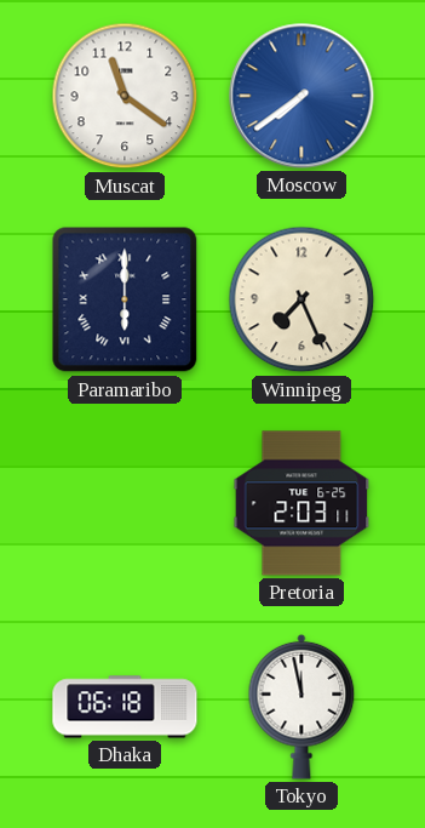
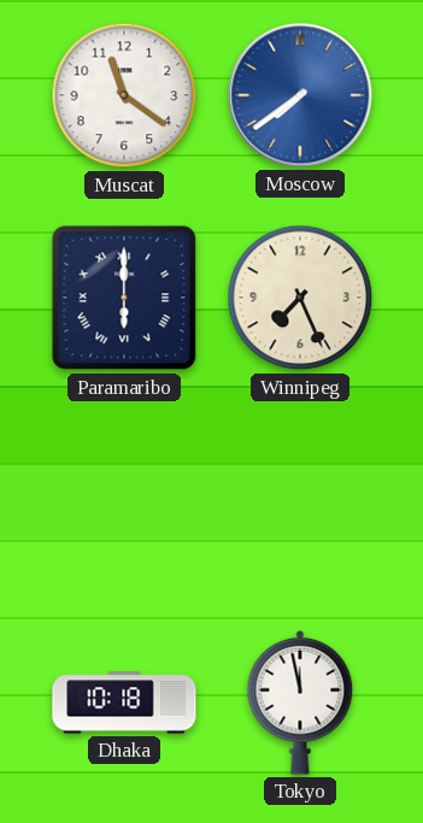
Pretoria: 2:03 -> none (301, 503)
Dhaka: 06:18 -> 10:18 (124, 703)
